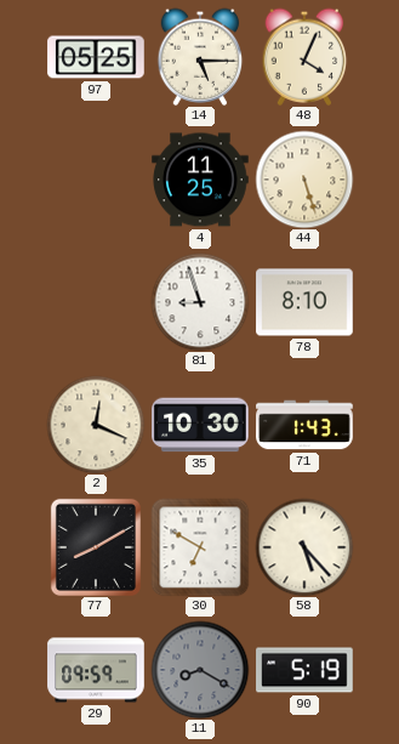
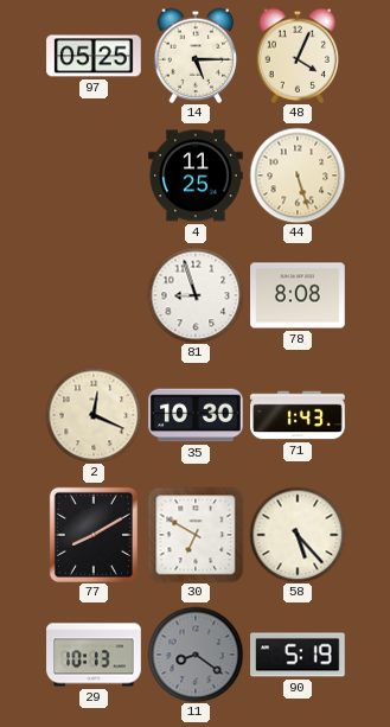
78: 8:10 -> 8:08 (298, 295)
29: 09:59 -> 10:13 (94, 655)
11: 8:20 -> 8:21 (196, 655)
